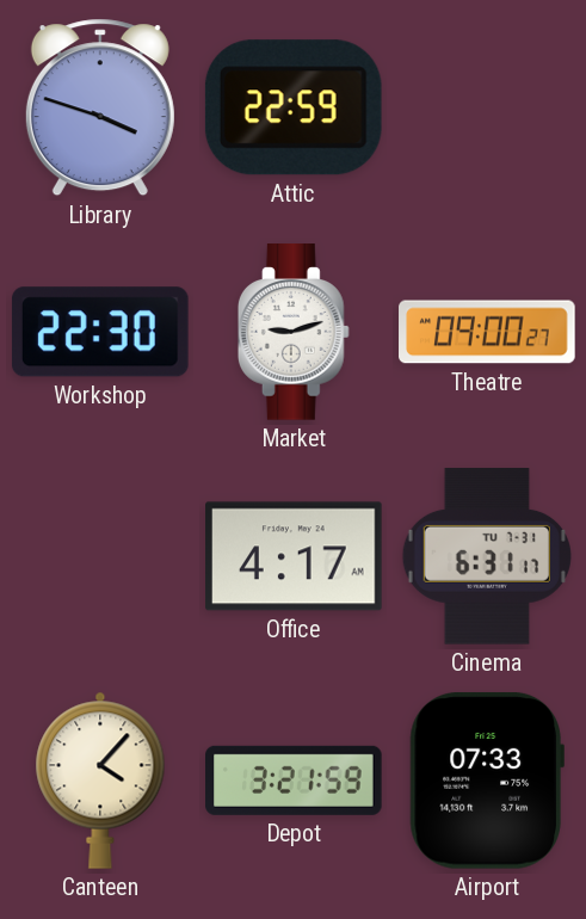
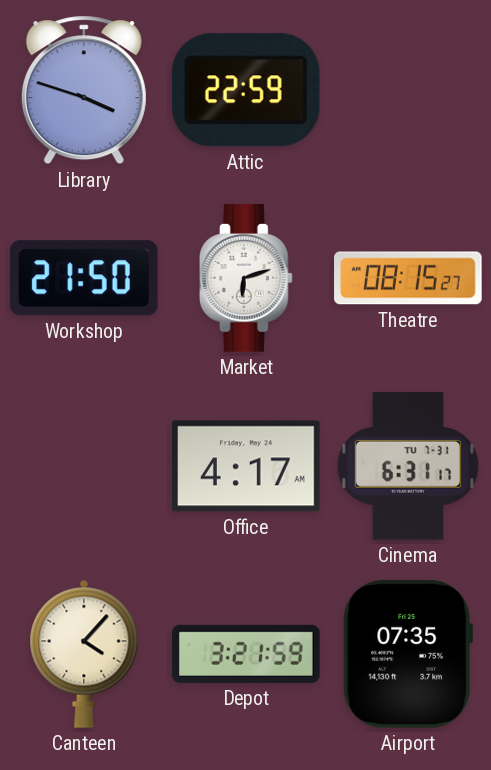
Workshop: 22:30 -> 21:50 (84, 278)
Market: 9:12 -> 6:12 (246, 278)
Theatre: 09:00 -> 08:15 (408, 278)
Airport: 07:33 -> 07:35 (408, 654)
